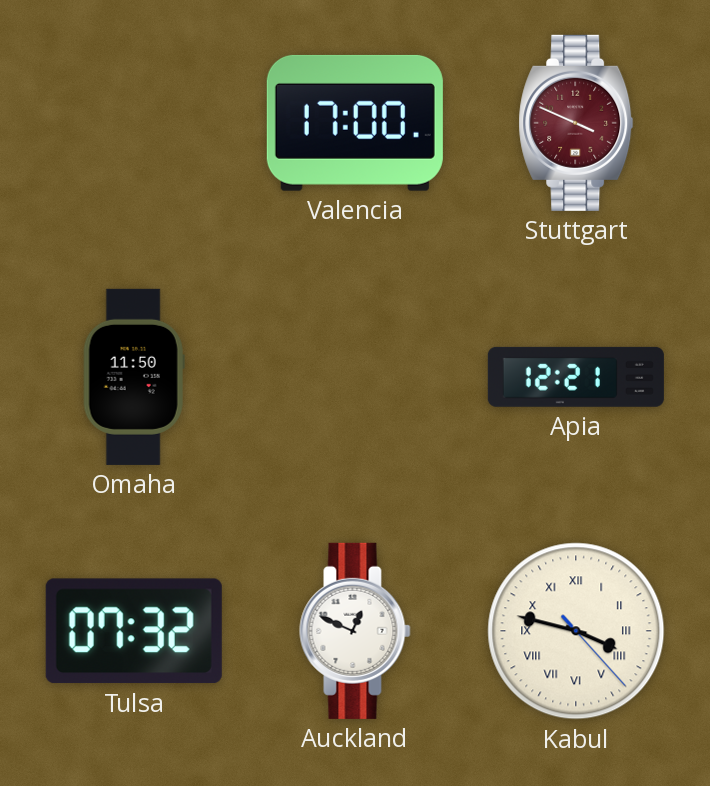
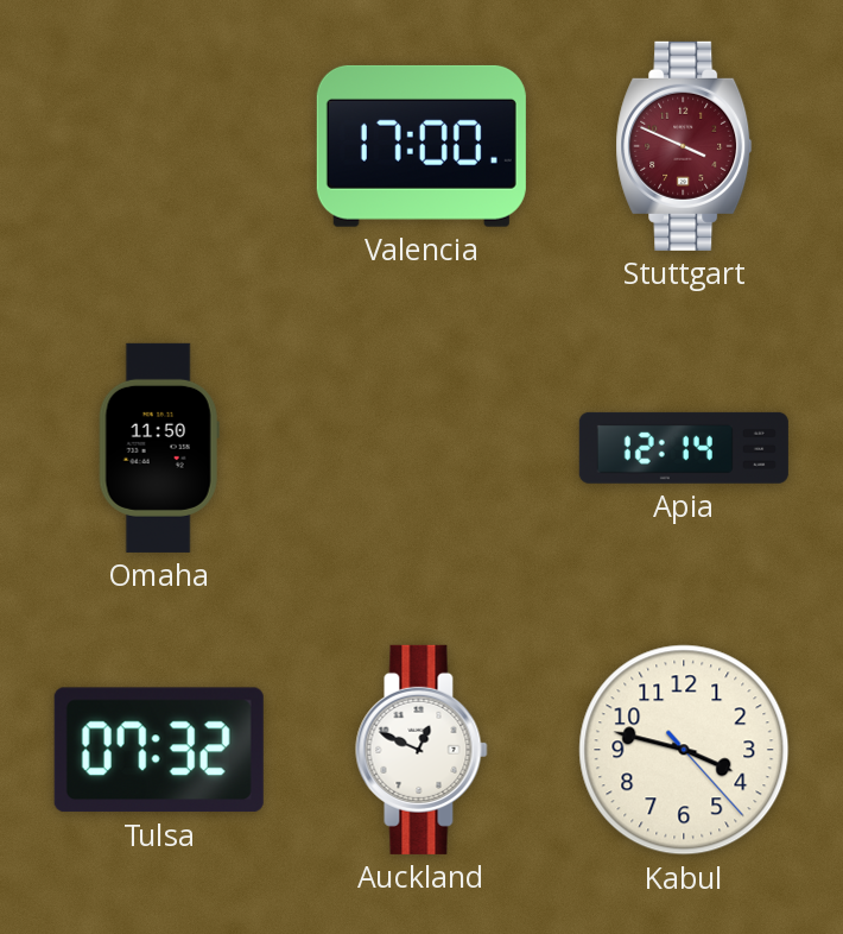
Apia: 12:21 -> 12:14 (684, 448)
Kabul numerals: Roman -> Arabic (684, 750)
